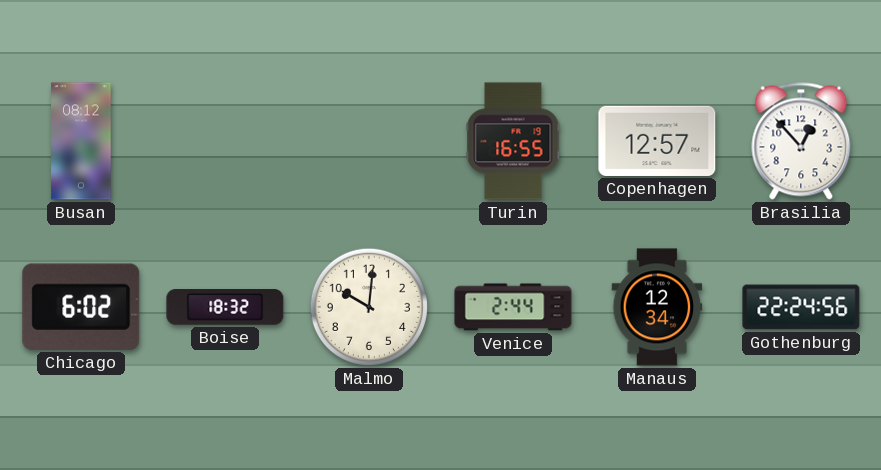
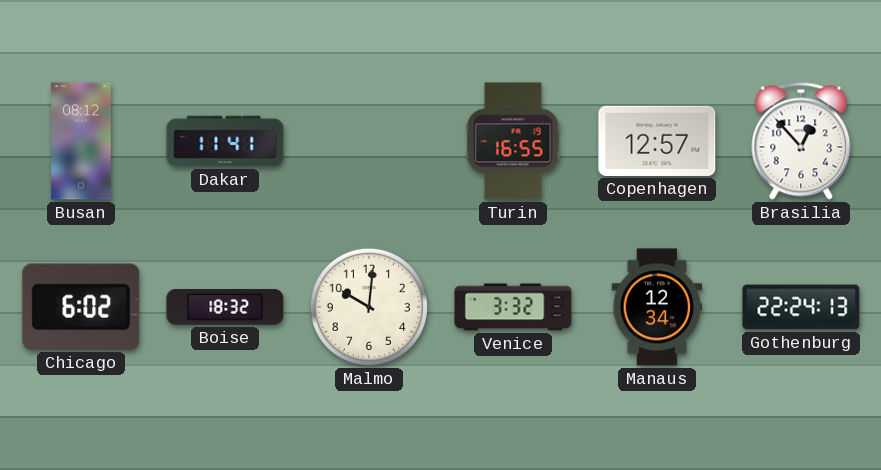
Dakar: none -> 11:41 (225, 141)
Venice: 2:44 -> 3:32 (513, 307)
Gothenburg: 22:24:56 -> 22:24:13 (801, 307)
